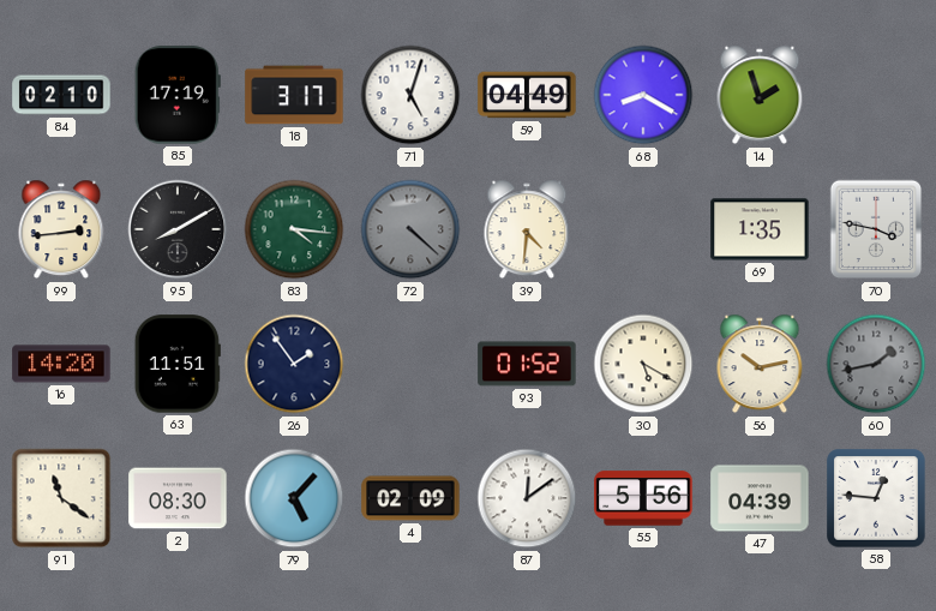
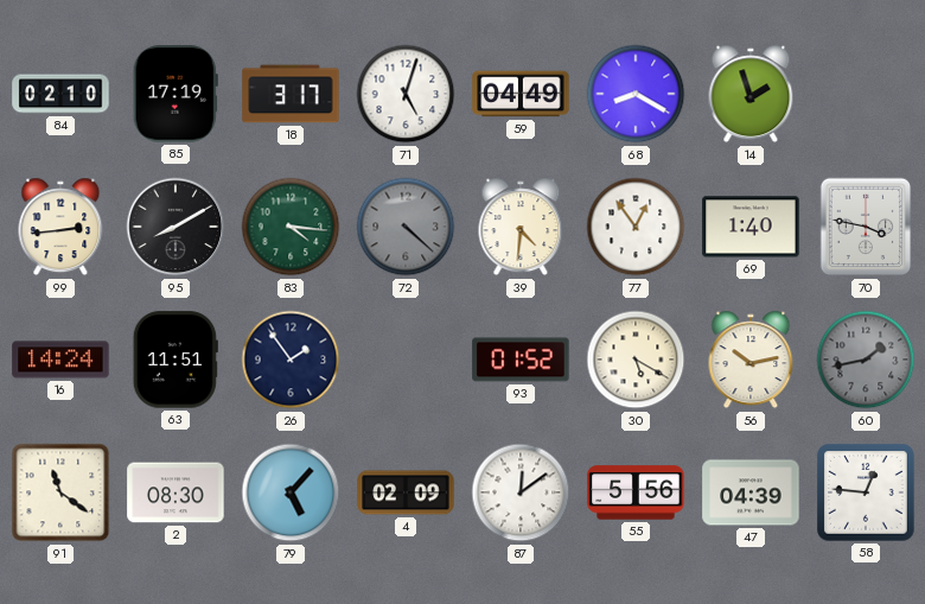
77: none -> 12:54 (636, 227)
69: 1:35 -> 1:40 (751, 227)
16: 14:20 -> 14:24 (60, 360)
